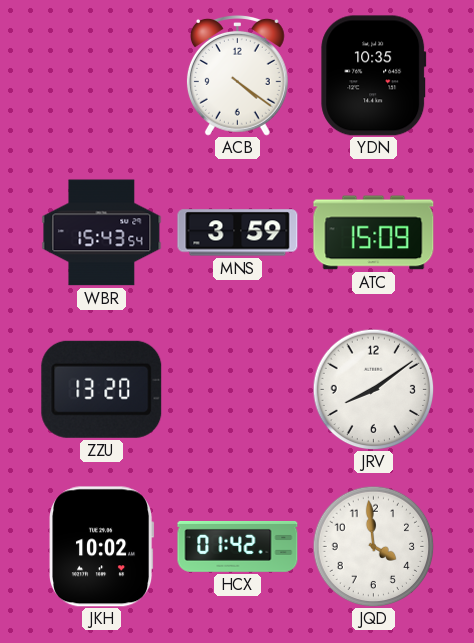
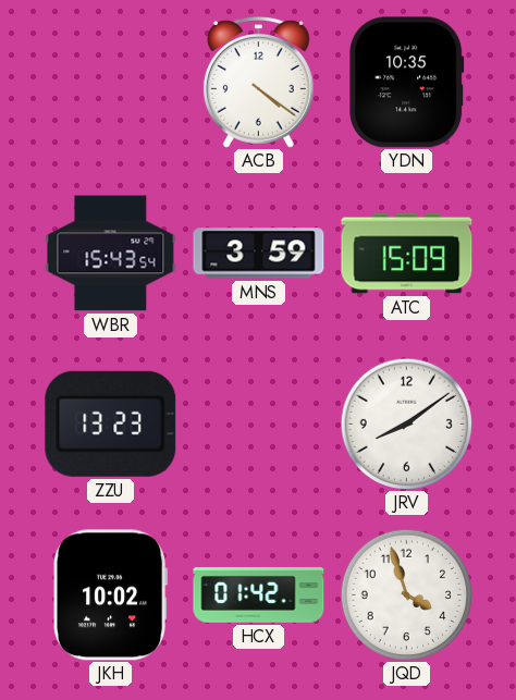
ZZU: 13:20 -> 13:23 (111, 423)
JQD: 3:59 -> 3:57 (406, 594)
